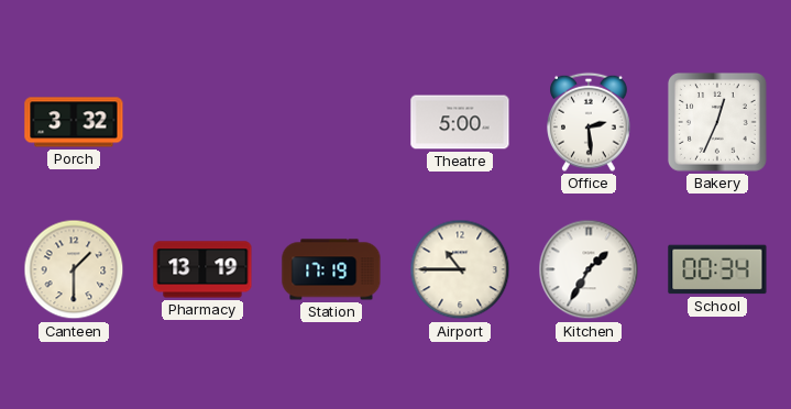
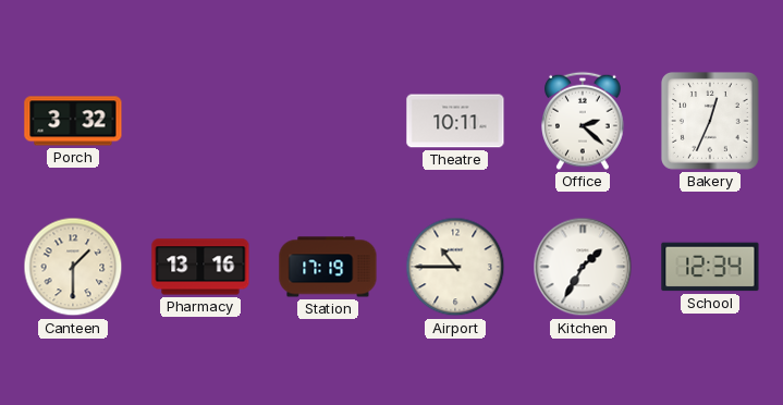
Theatre: 5:00 -> 10:11 (455, 121)
Office: 2:29 -> 2:22 (584, 121)
Pharmacy: 13:19 -> 13:16 (200, 267)
School: 00:34 -> 12:34 (710, 267)
